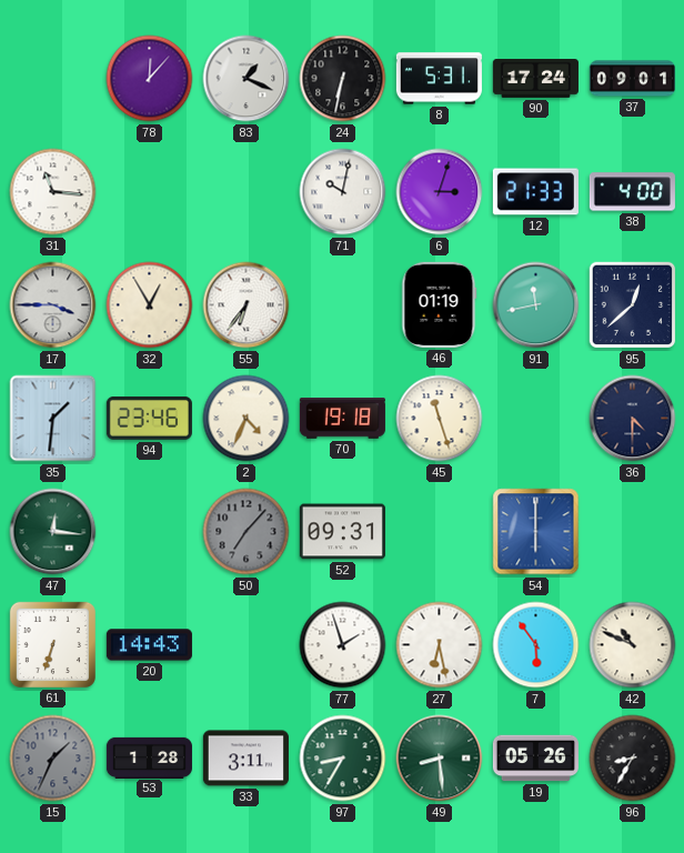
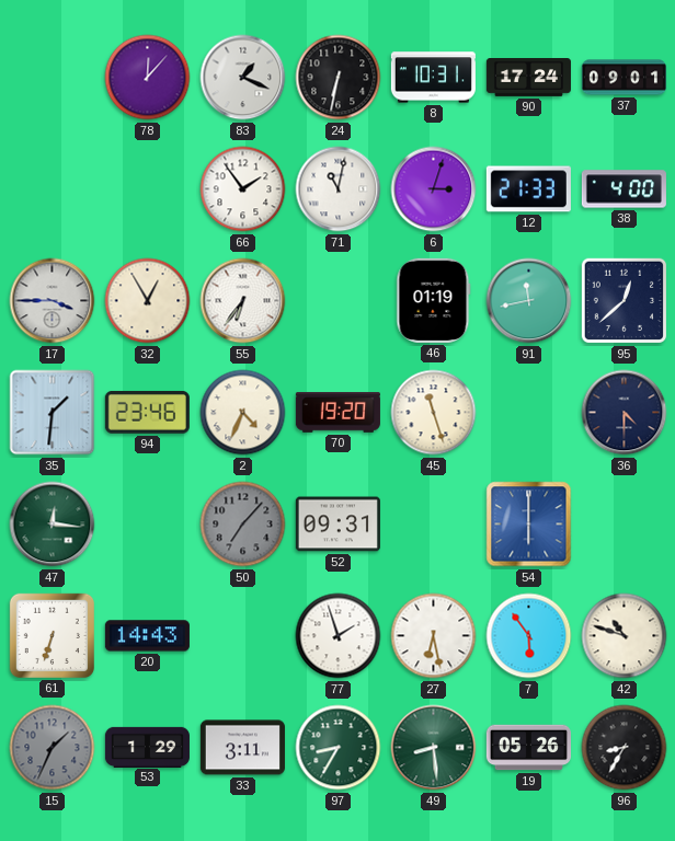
8: 5:31 -> 10:31 (433, 78)
31: 11:16 -> none (53, 192)
66: none -> 1:54 (243, 189)
71: 10:02 -> 11:02 (339, 189)
70: 19:18 -> 19:20 (337, 413)
42: 10:49 -> 10:48 (625, 636)
53: 1:28 -> 1:29 (147, 747)
